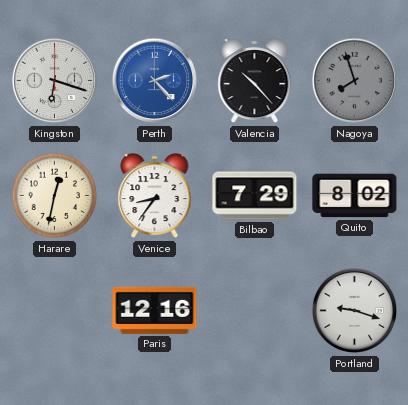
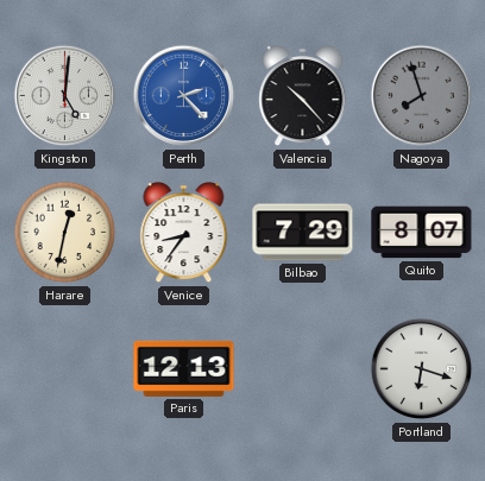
Kingston: 6:18 -> 5:01 (65, 96)
Quito: 8:02 -> 8:07 (422, 233)
Paris: 12:16 -> 12:13 (184, 368)
Portland: 9:18 -> 6:18 (422, 369)
